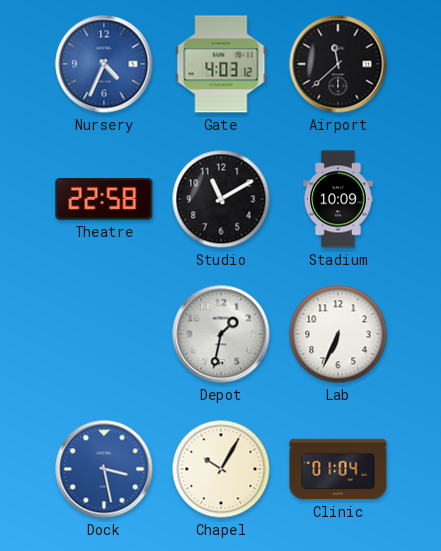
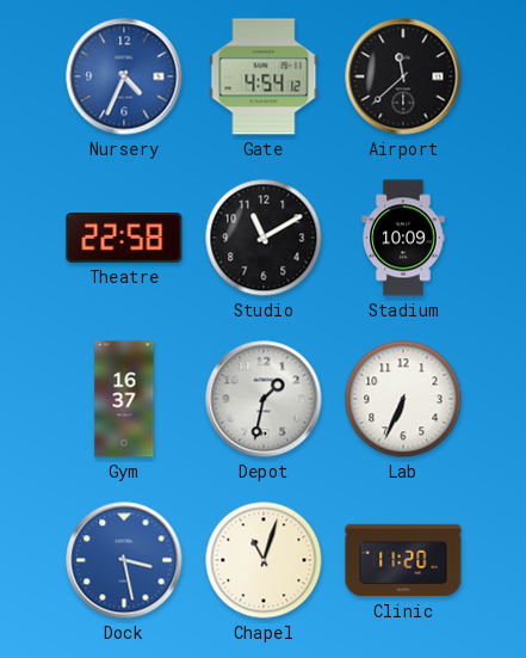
Gate: 4:03 -> 4:54 (264, 76)
Gym: none -> 16:37 (124, 399)
Chapel: 10:05 -> 11:03 (264, 560)
Clinic: 01:04 -> 11:20 (403, 560)
